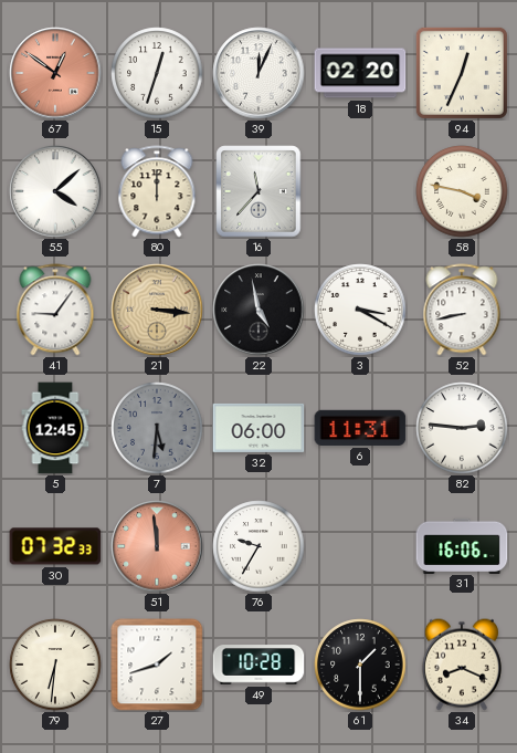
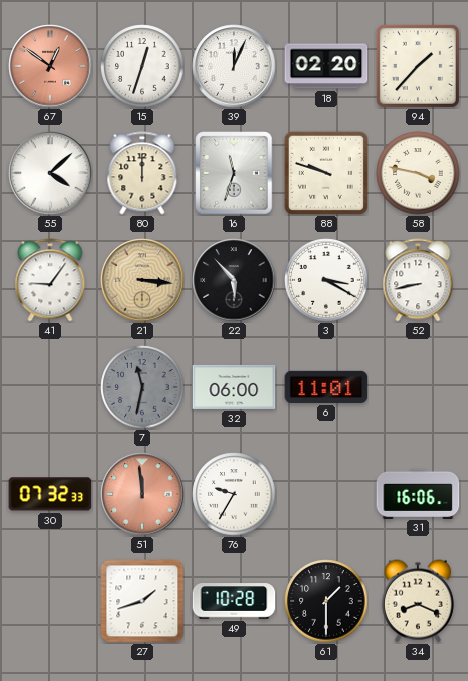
94: 12:34 -> 1:37 (418, 66)
16: 11:37 -> 11:33 (234, 173)
88: none -> 9:48 (326, 173)
22: 4:58 -> 5:53 (234, 280)
5: 12:45 -> none (55, 428)
7: 5:31 -> 11:32 (142, 387)
6: 11:31 -> 11:01 (326, 387)
82: 2:46 -> none (462, 428)
79: 6:31 -> none (55, 665)
